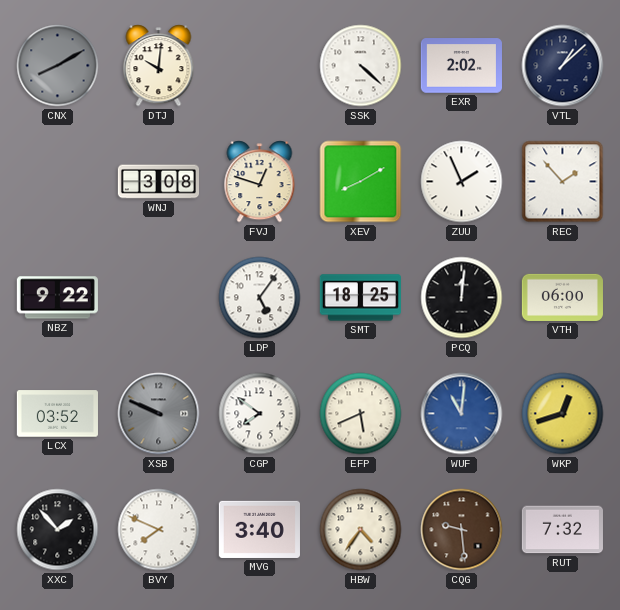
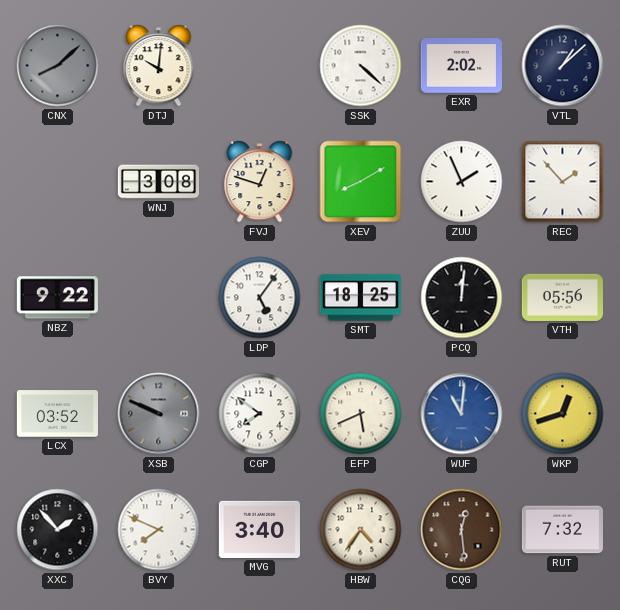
CNX: 8:10 -> 8:08 (58, 66)
VTH: 06:00 -> 05:56 (562, 297)
CQG: 9:29 -> 12:29 (462, 530)
